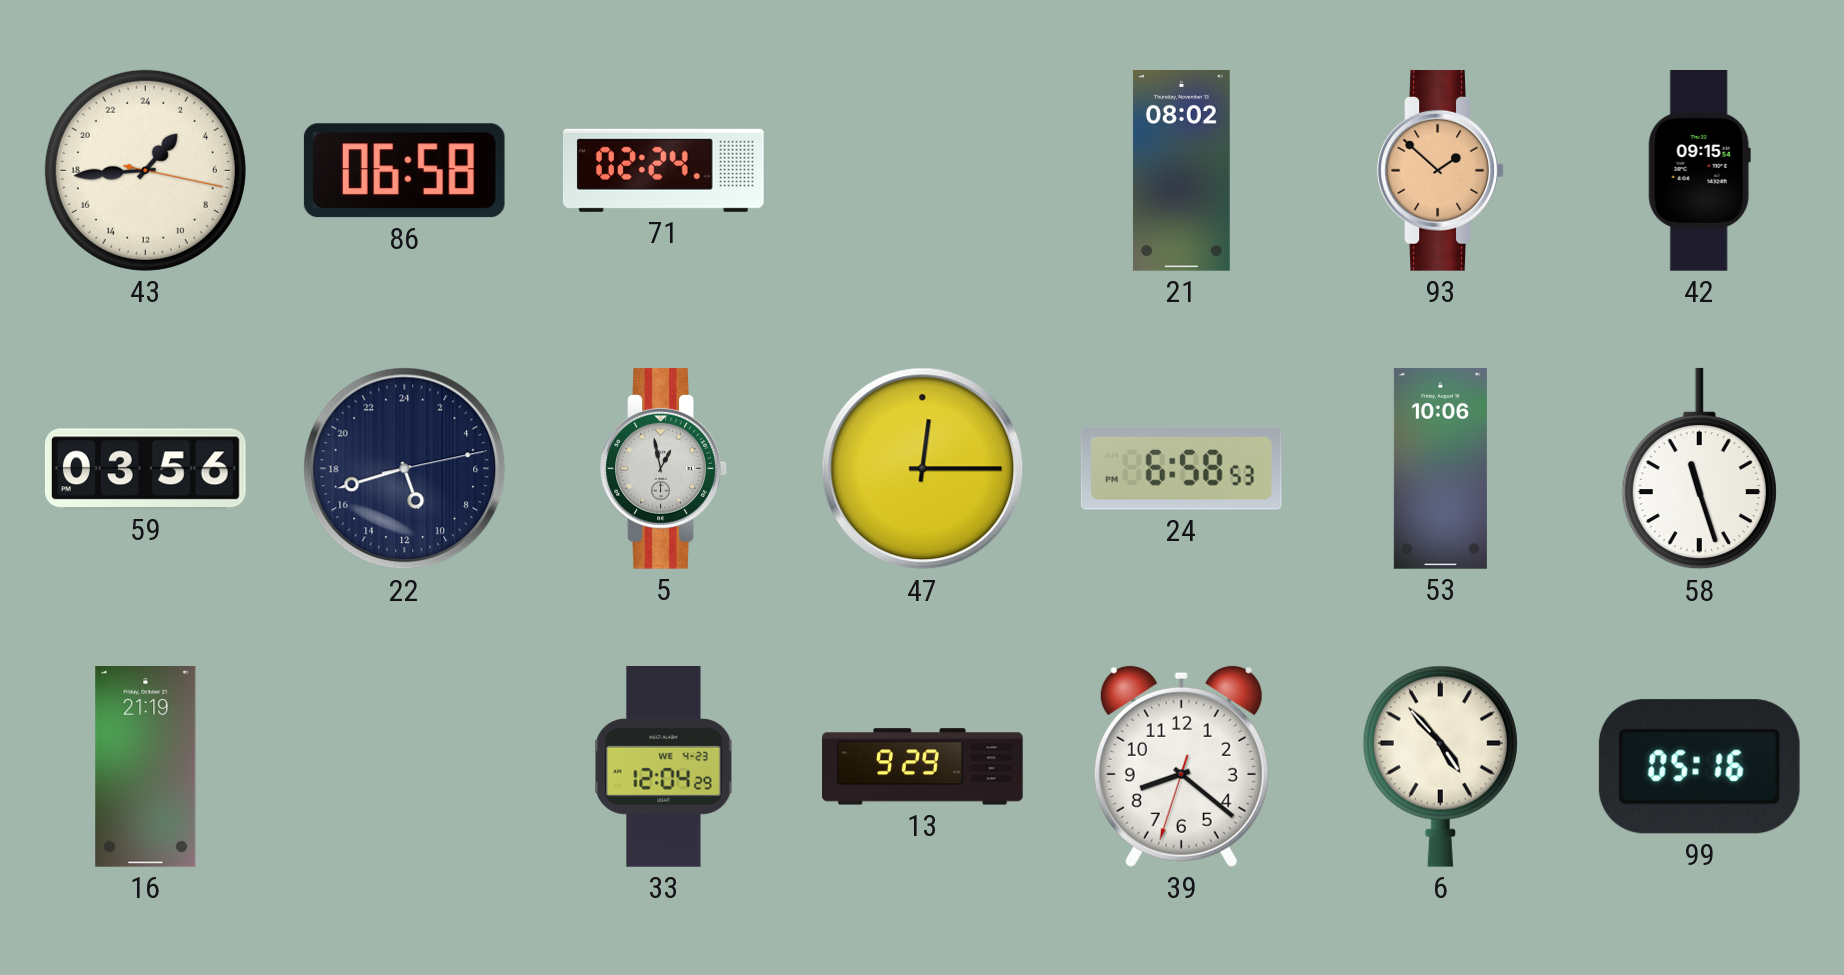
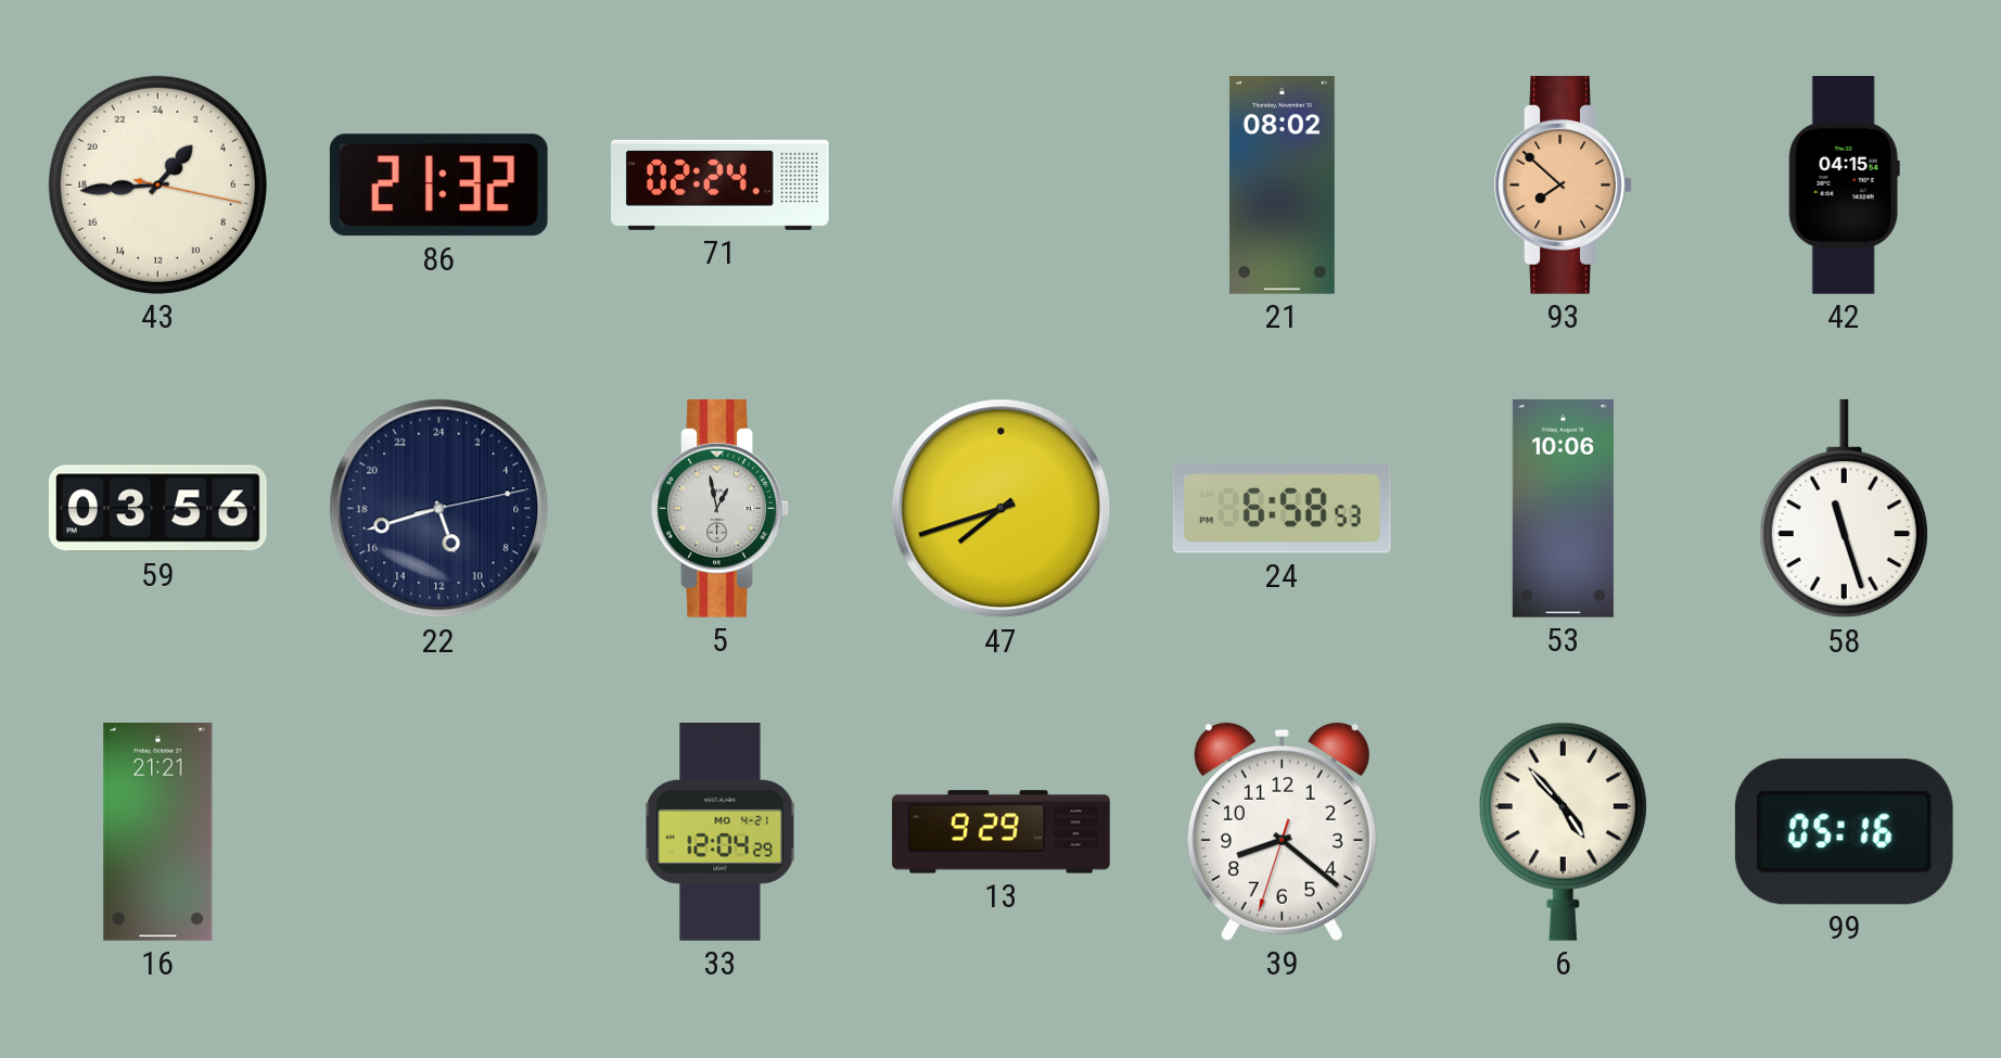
86: 06:58 -> 21:32 (438, 186)
93: 1:52 -> 7:52 (1564, 184)
42: 09:15 -> 04:15 (1844, 186)
47: 12:15 -> 7:42 (1002, 509)
16: 21:19 -> 21:21 (158, 832)
33 date: WE 4-23 -> MO 4-21 (721, 832)
